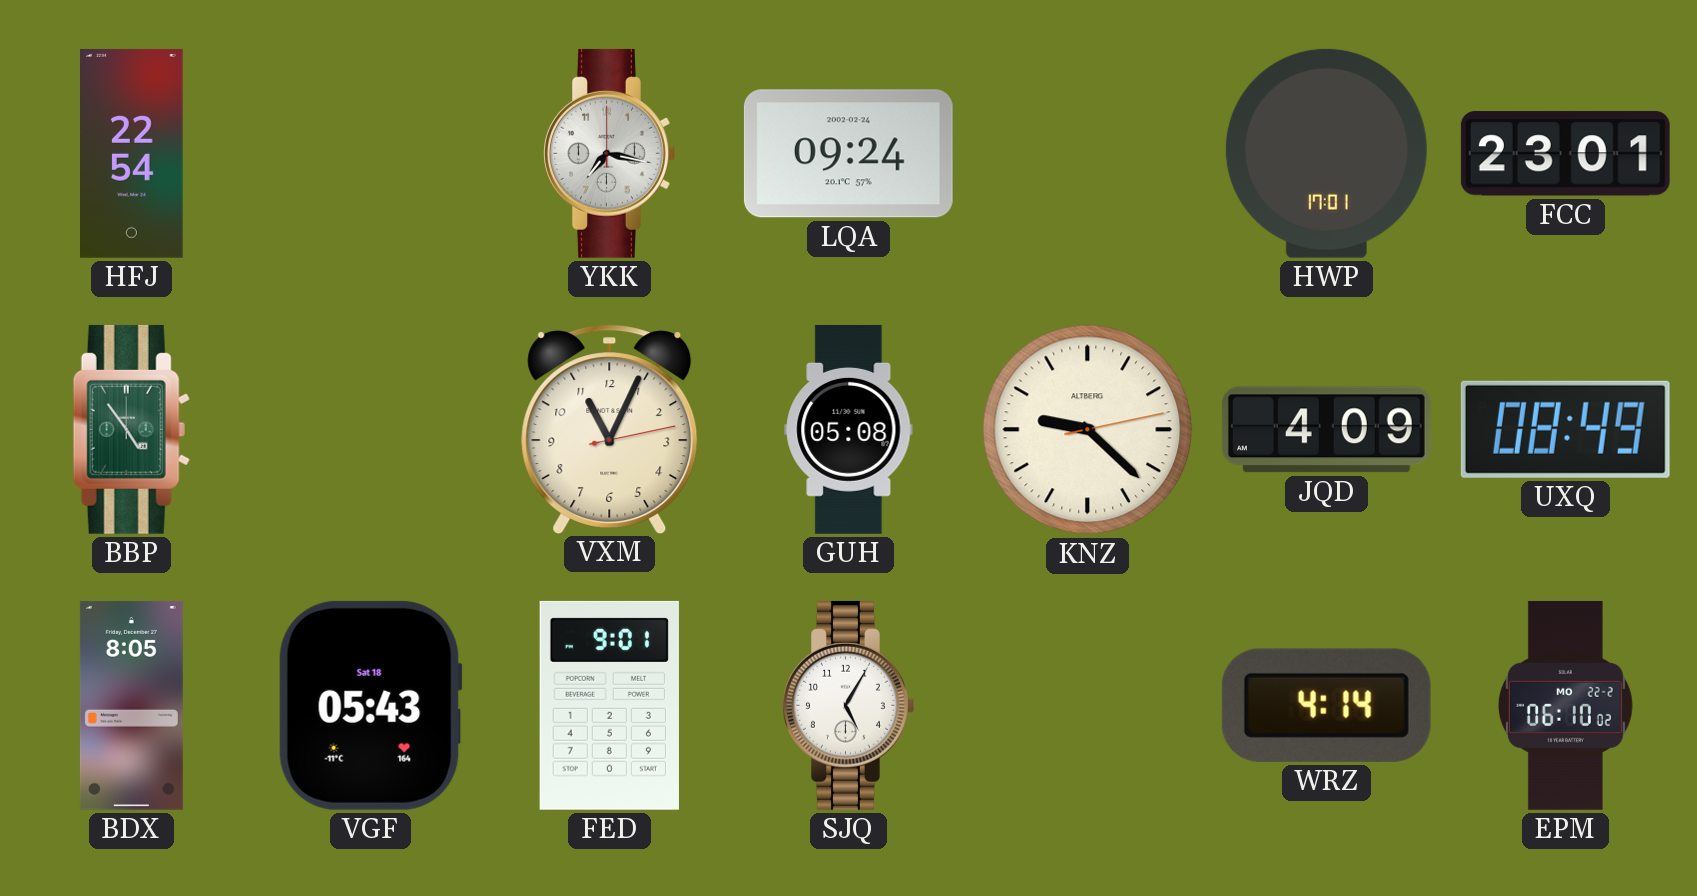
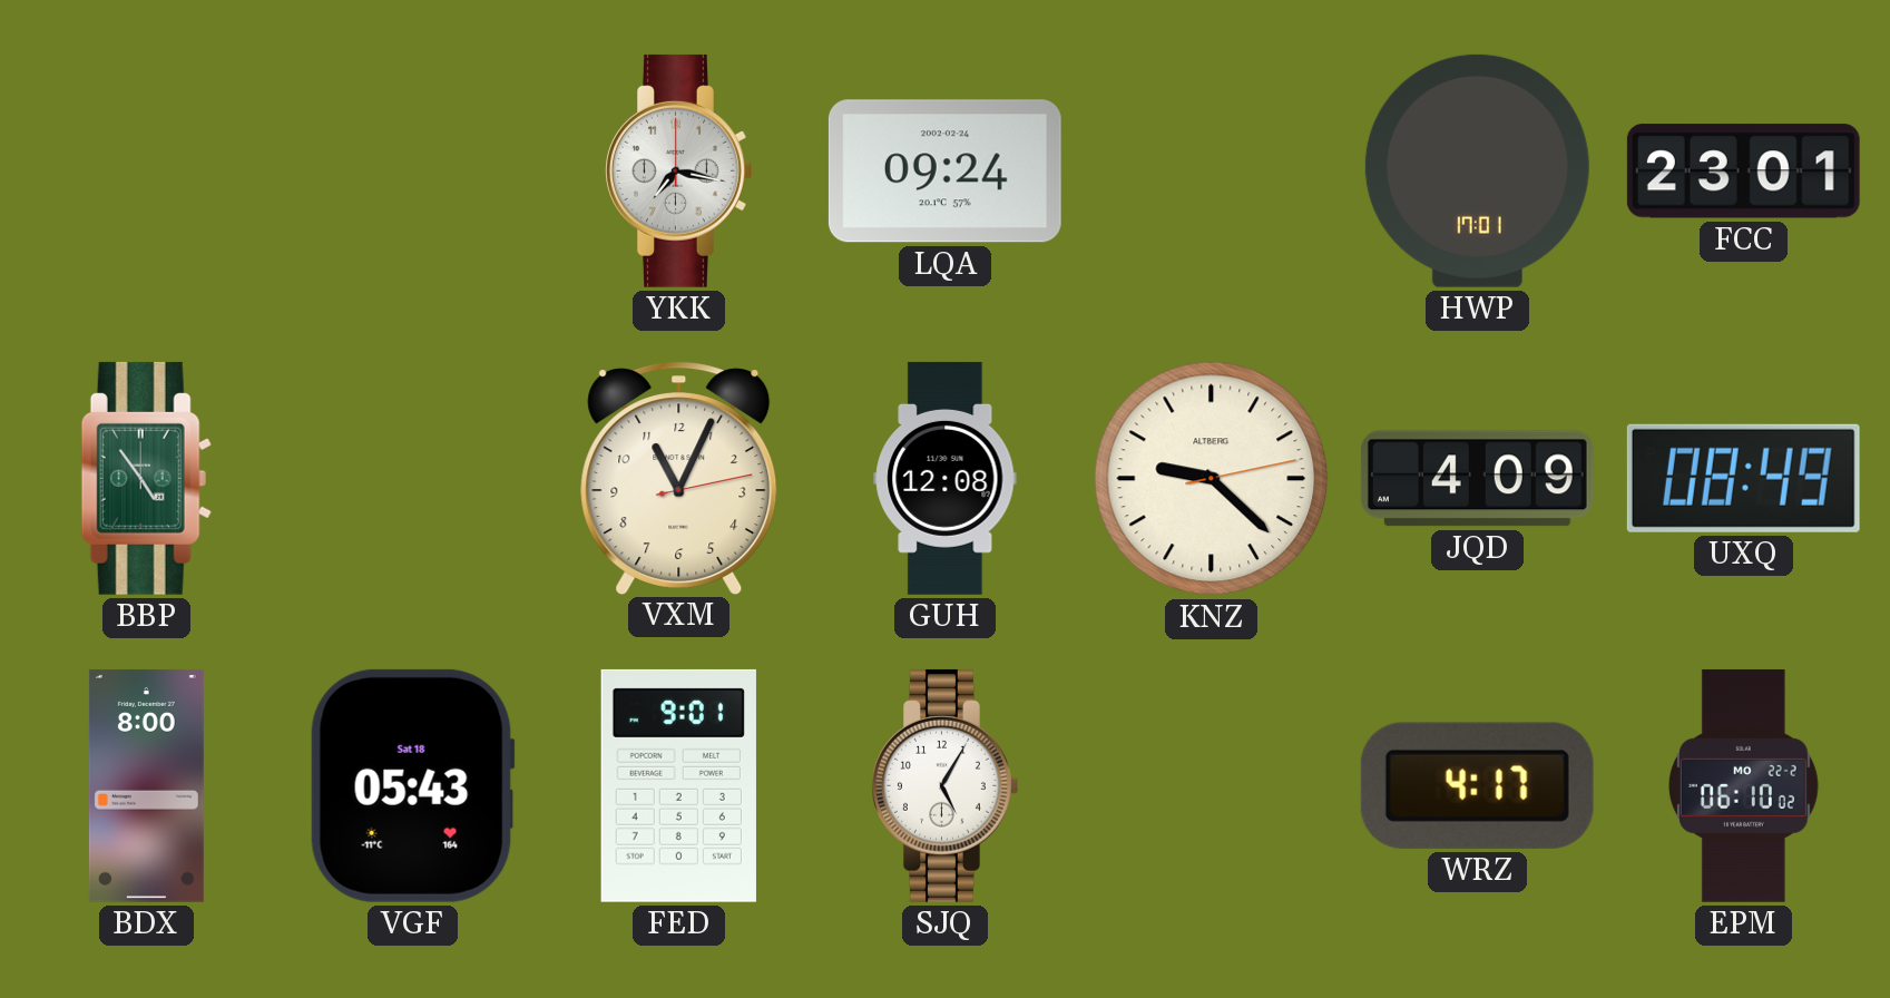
HFJ: 22:54 -> none (132, 153)
GUH: 05:08 -> 12:08 (946, 478)
BDX: 8:05 -> 8:00 (146, 785)
WRZ: 4:14 -> 4:17 (1477, 785)
